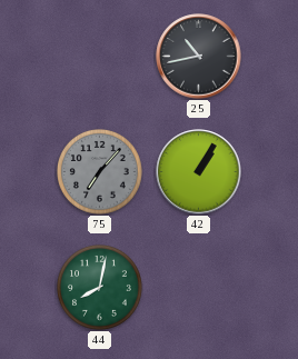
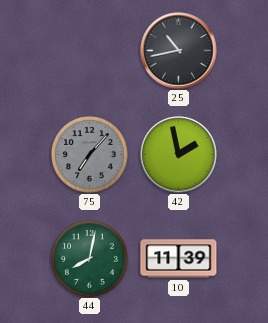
42: 1:05 -> 1:58 (179, 155)
10: none -> 11:39 (179, 259)
